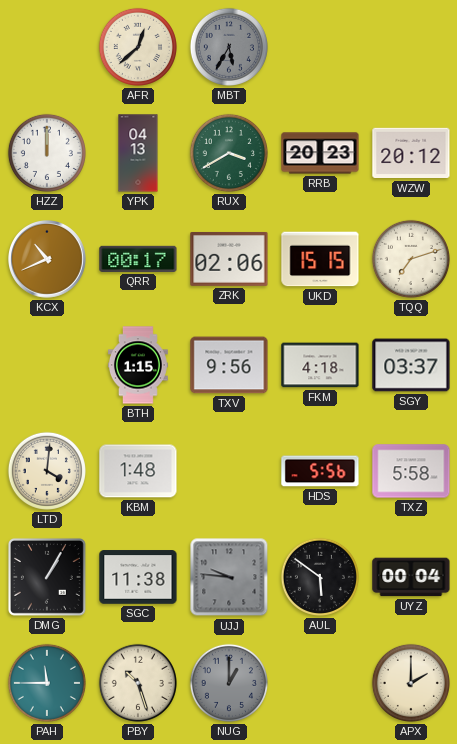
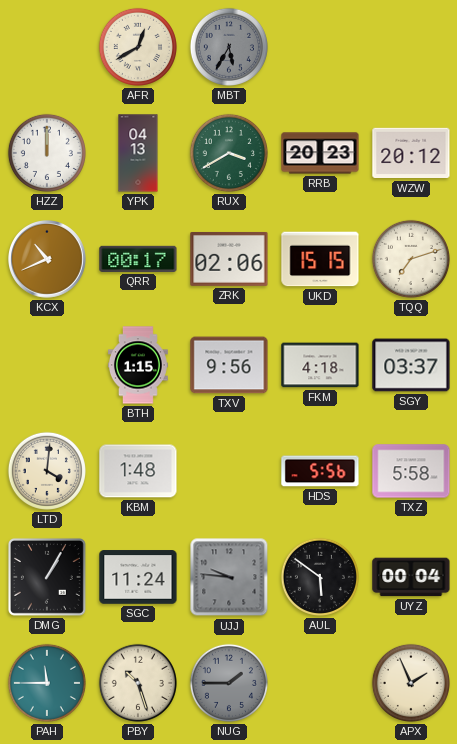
AFR: 12:38 -> 12:40 (138, 47)
SGC: 11:38 -> 11:24 (138, 577)
NUG: 1:00 -> 1:45 (229, 683)
APX: 2:00 -> 1:56 (411, 683)
